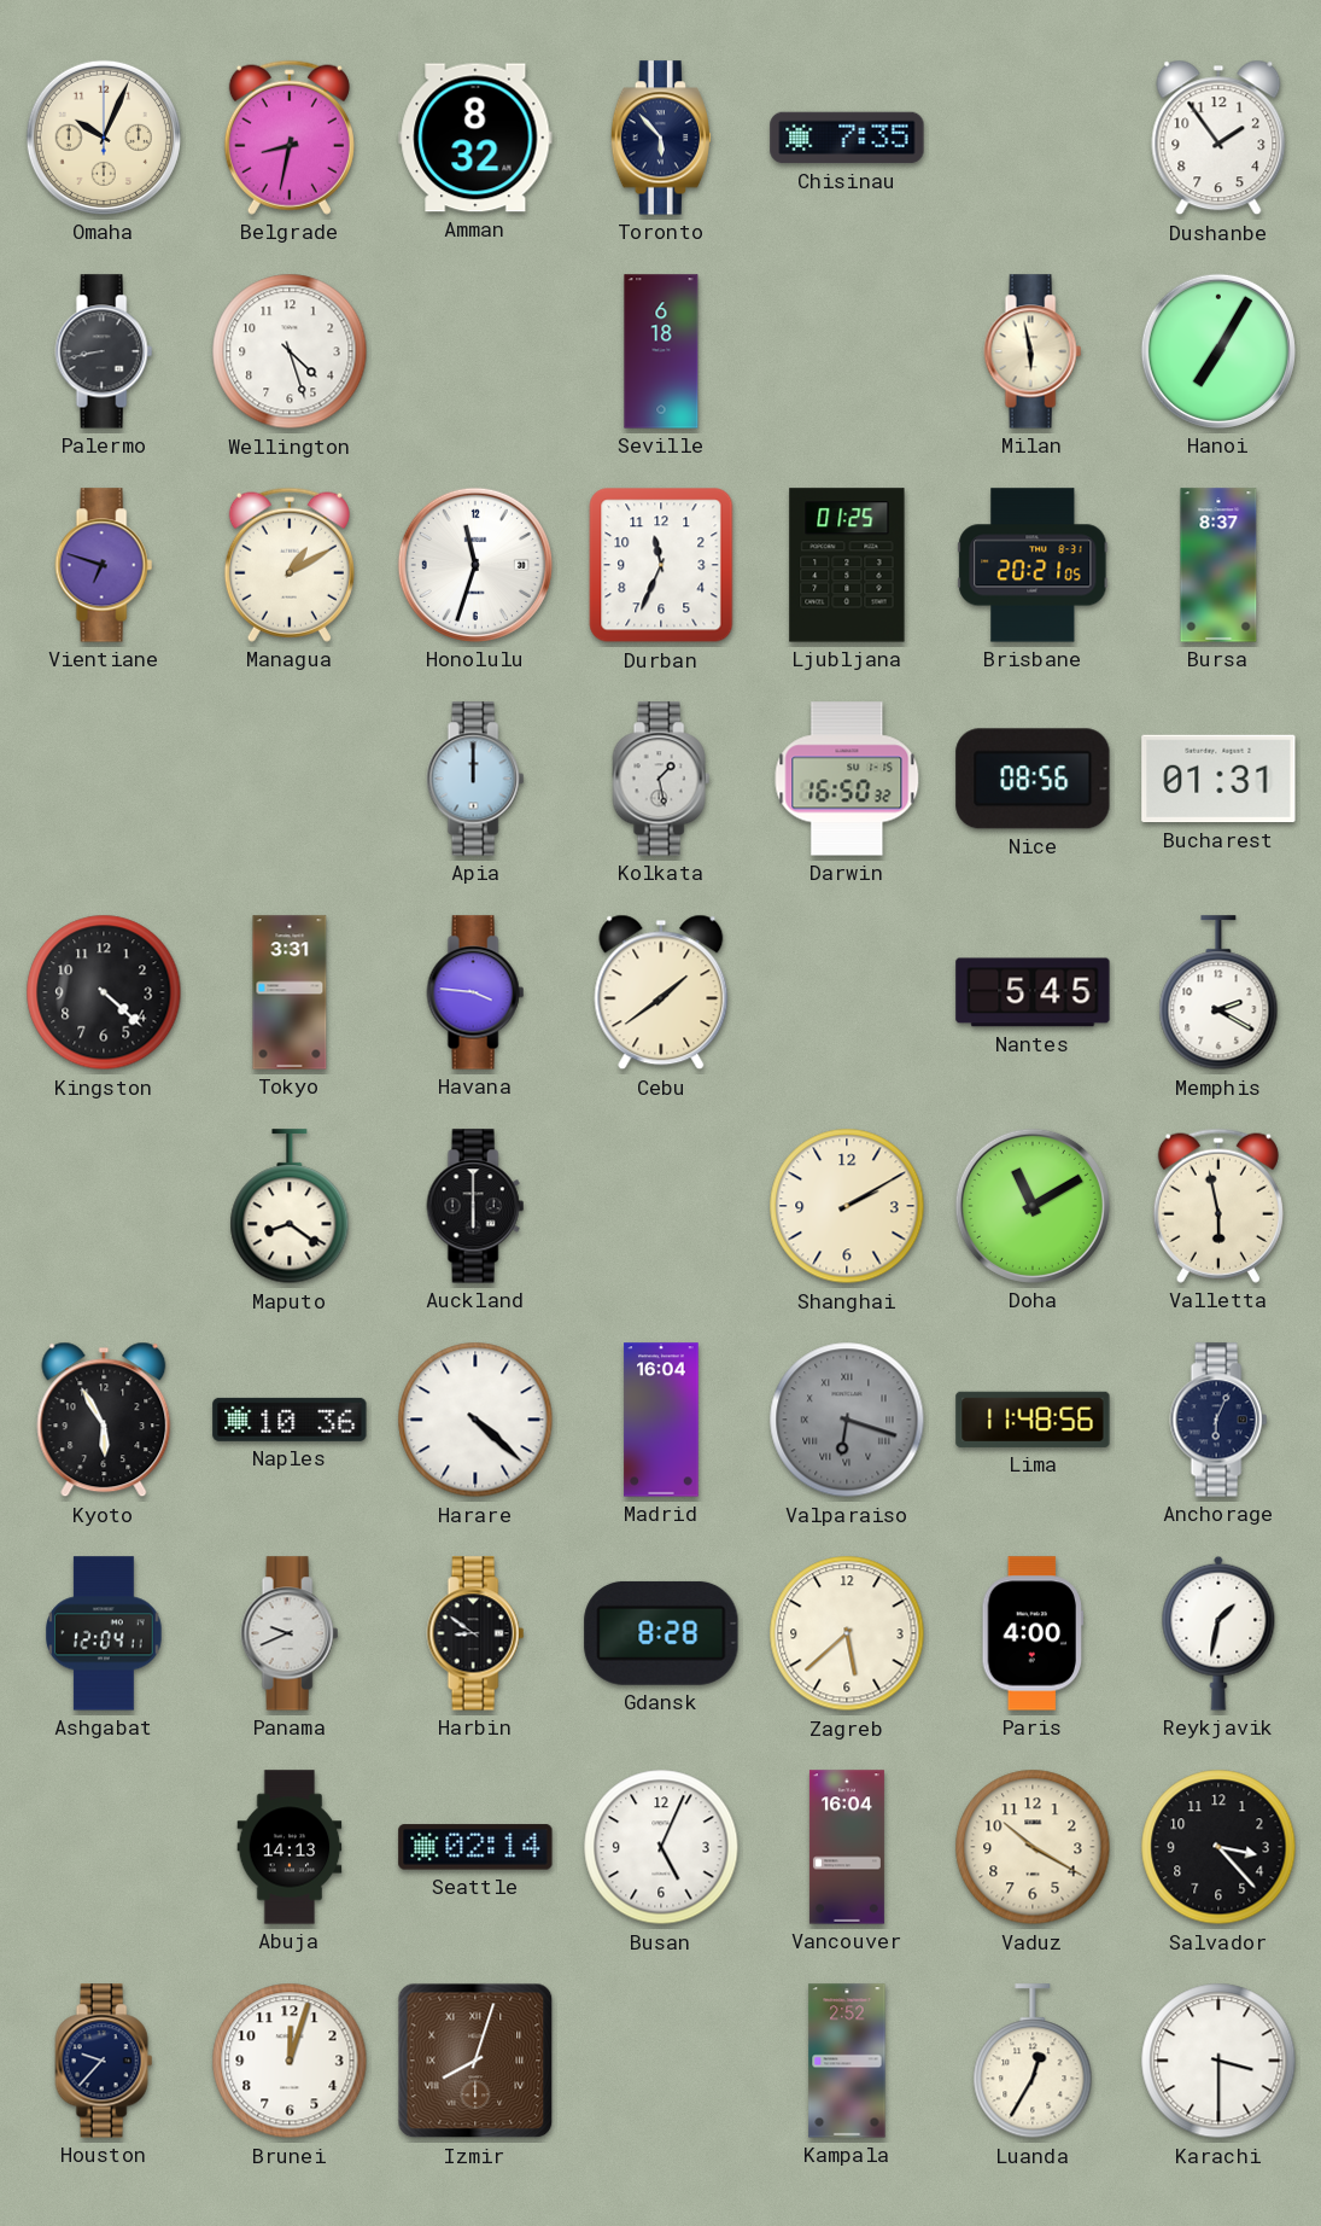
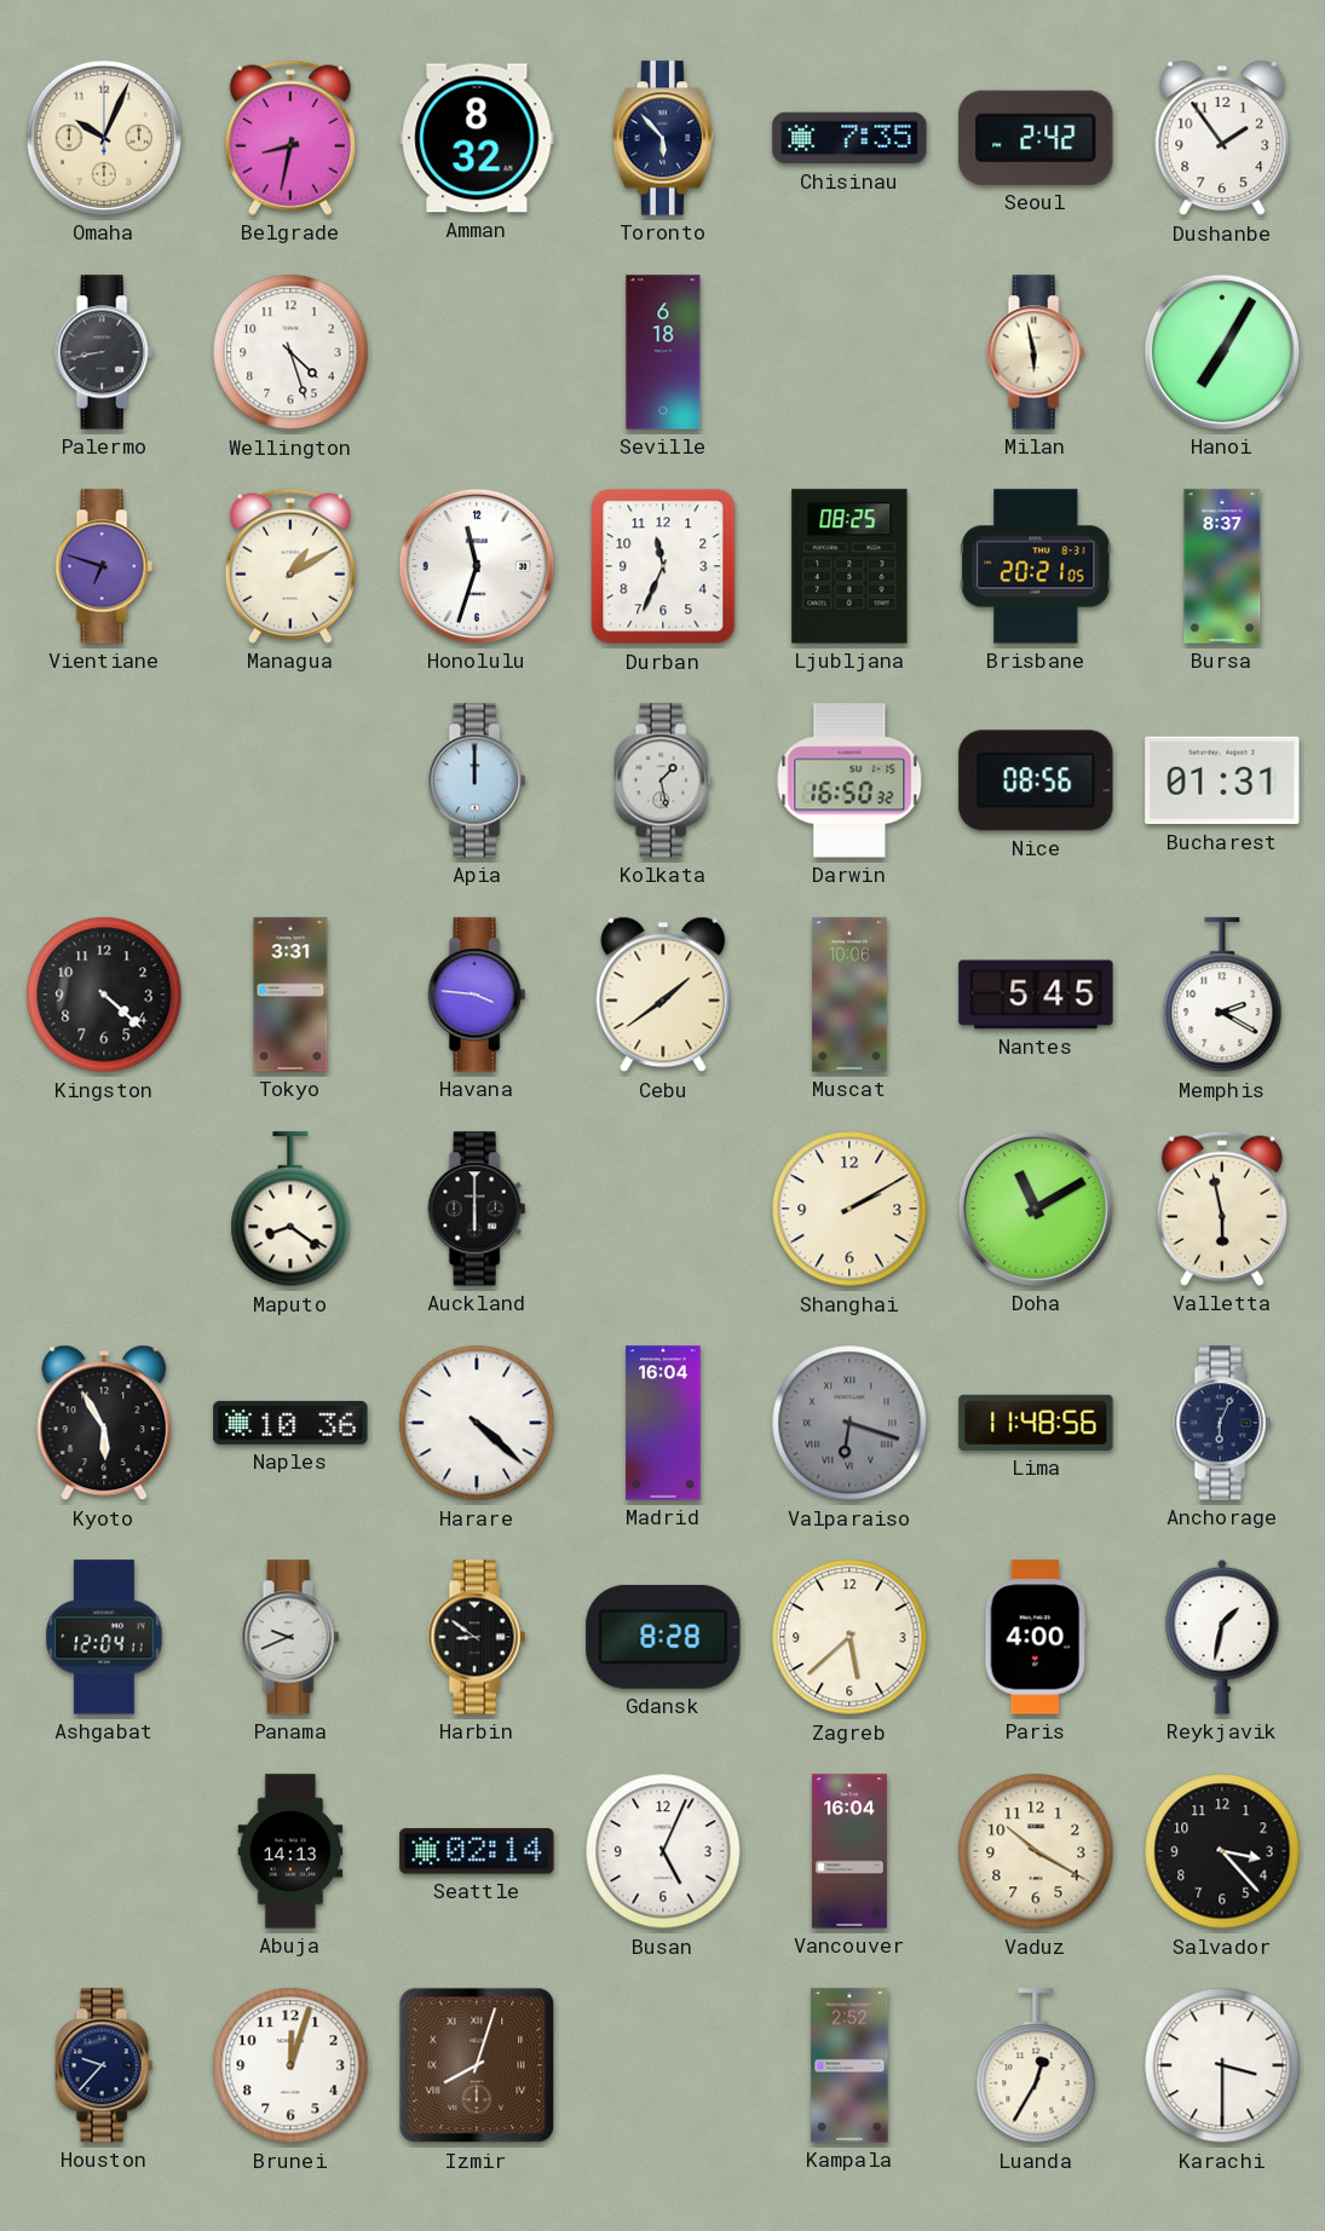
Seoul: none -> 2:42 (1036, 138)
Ljubljana: 01:25 -> 08:25 (849, 566)
Muscat: none -> 10:06 (849, 995)
